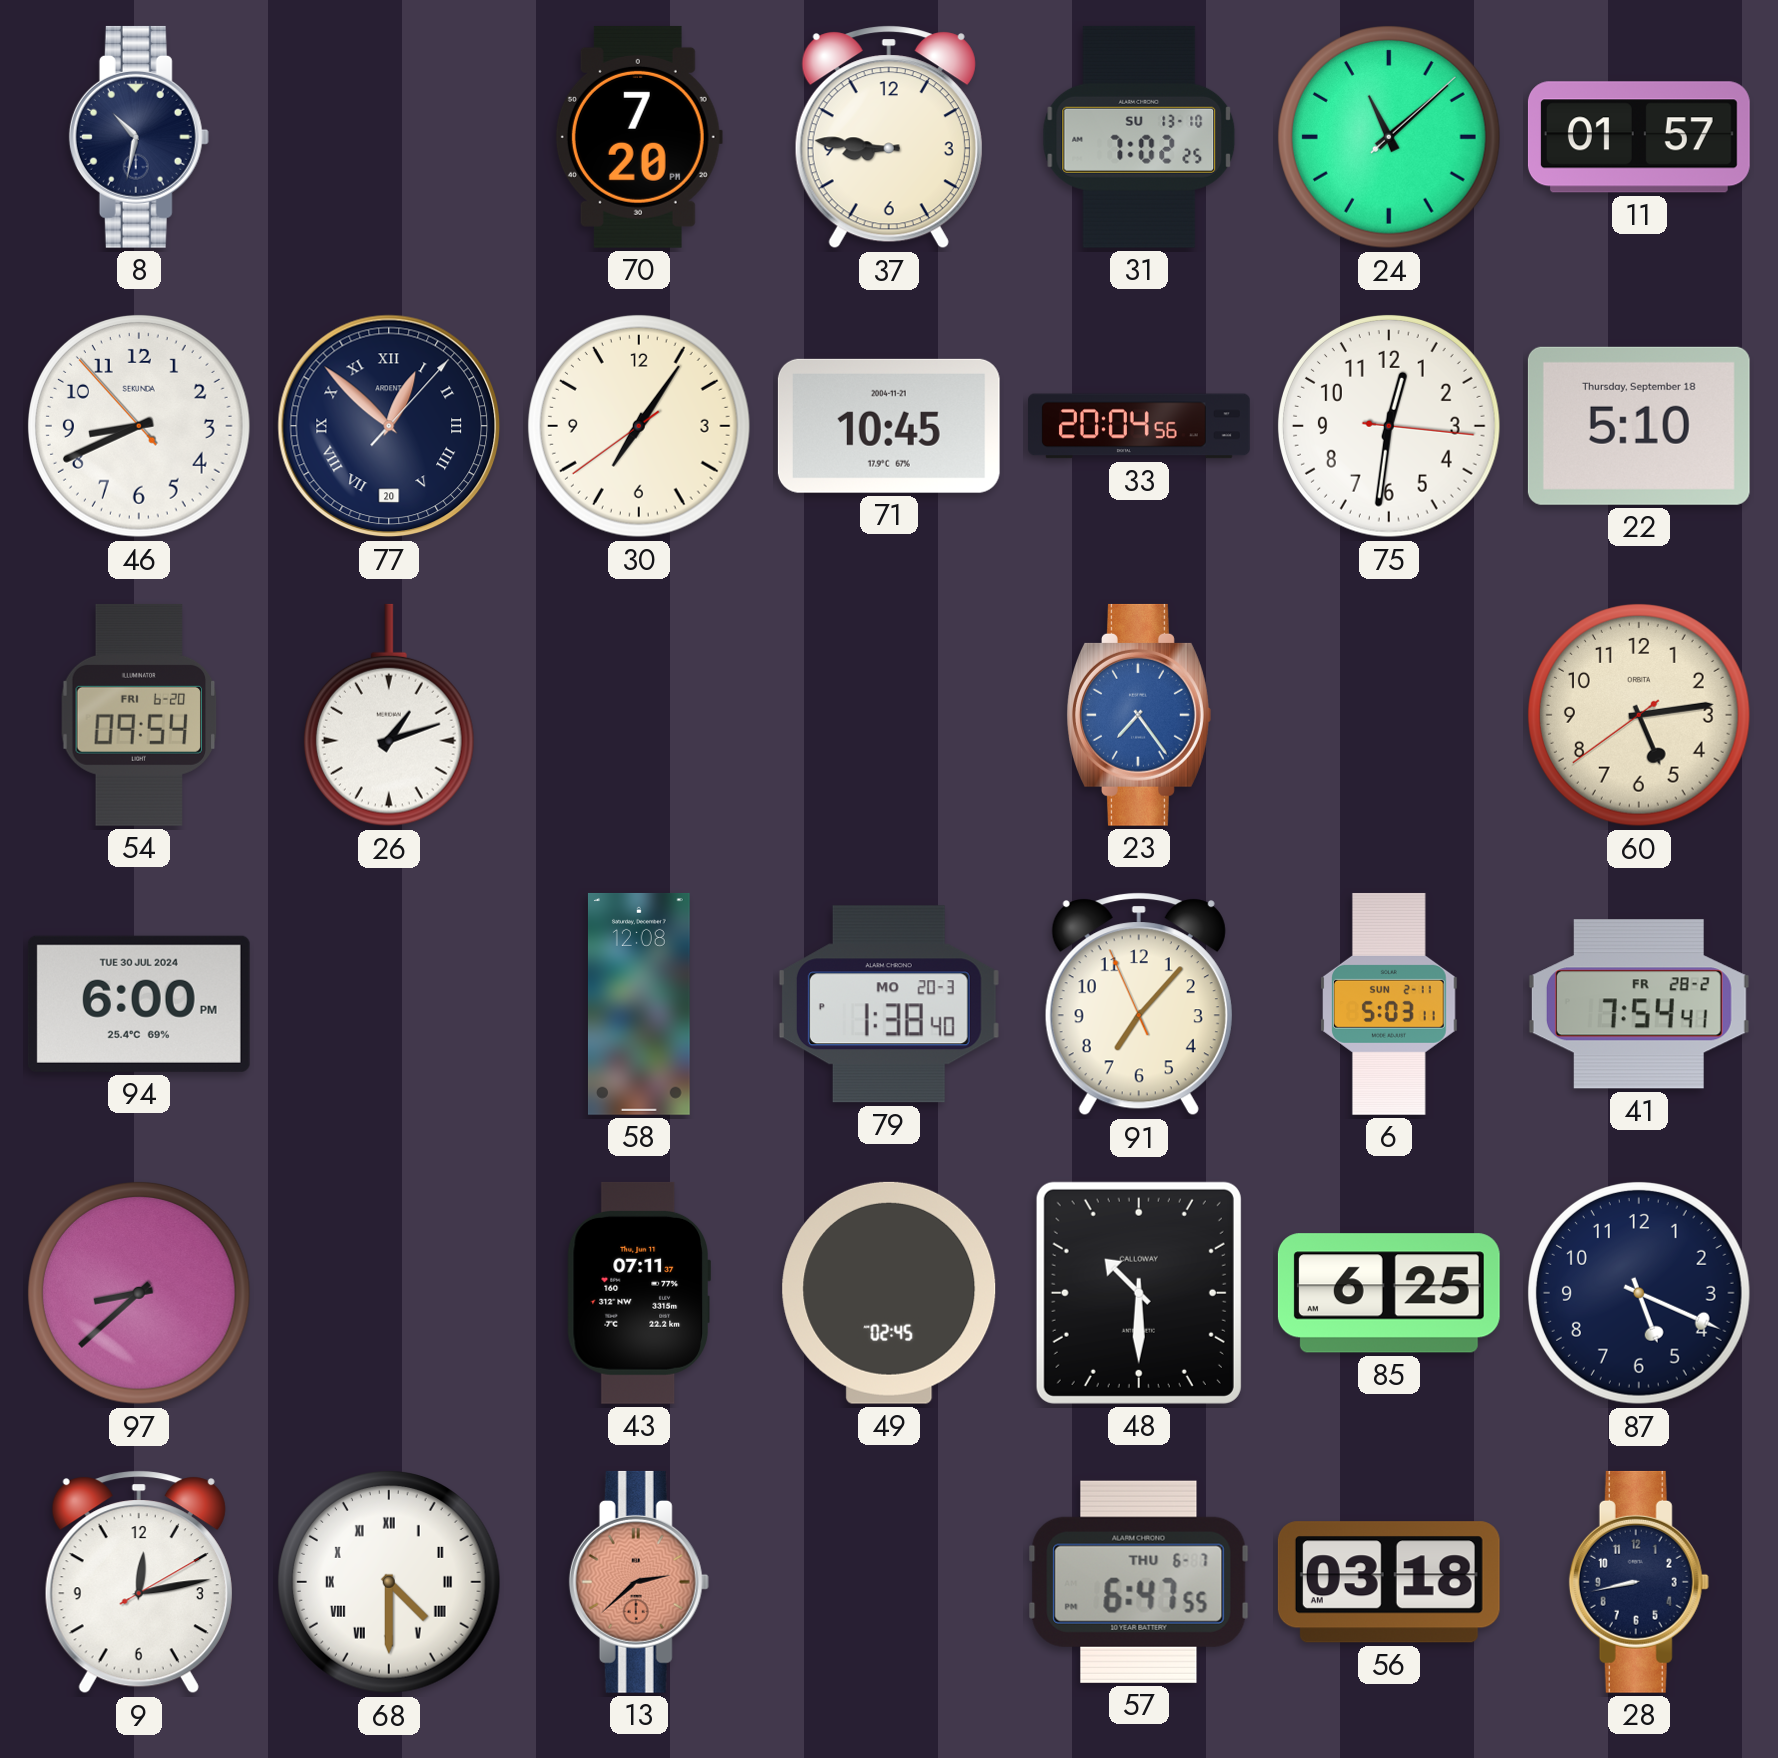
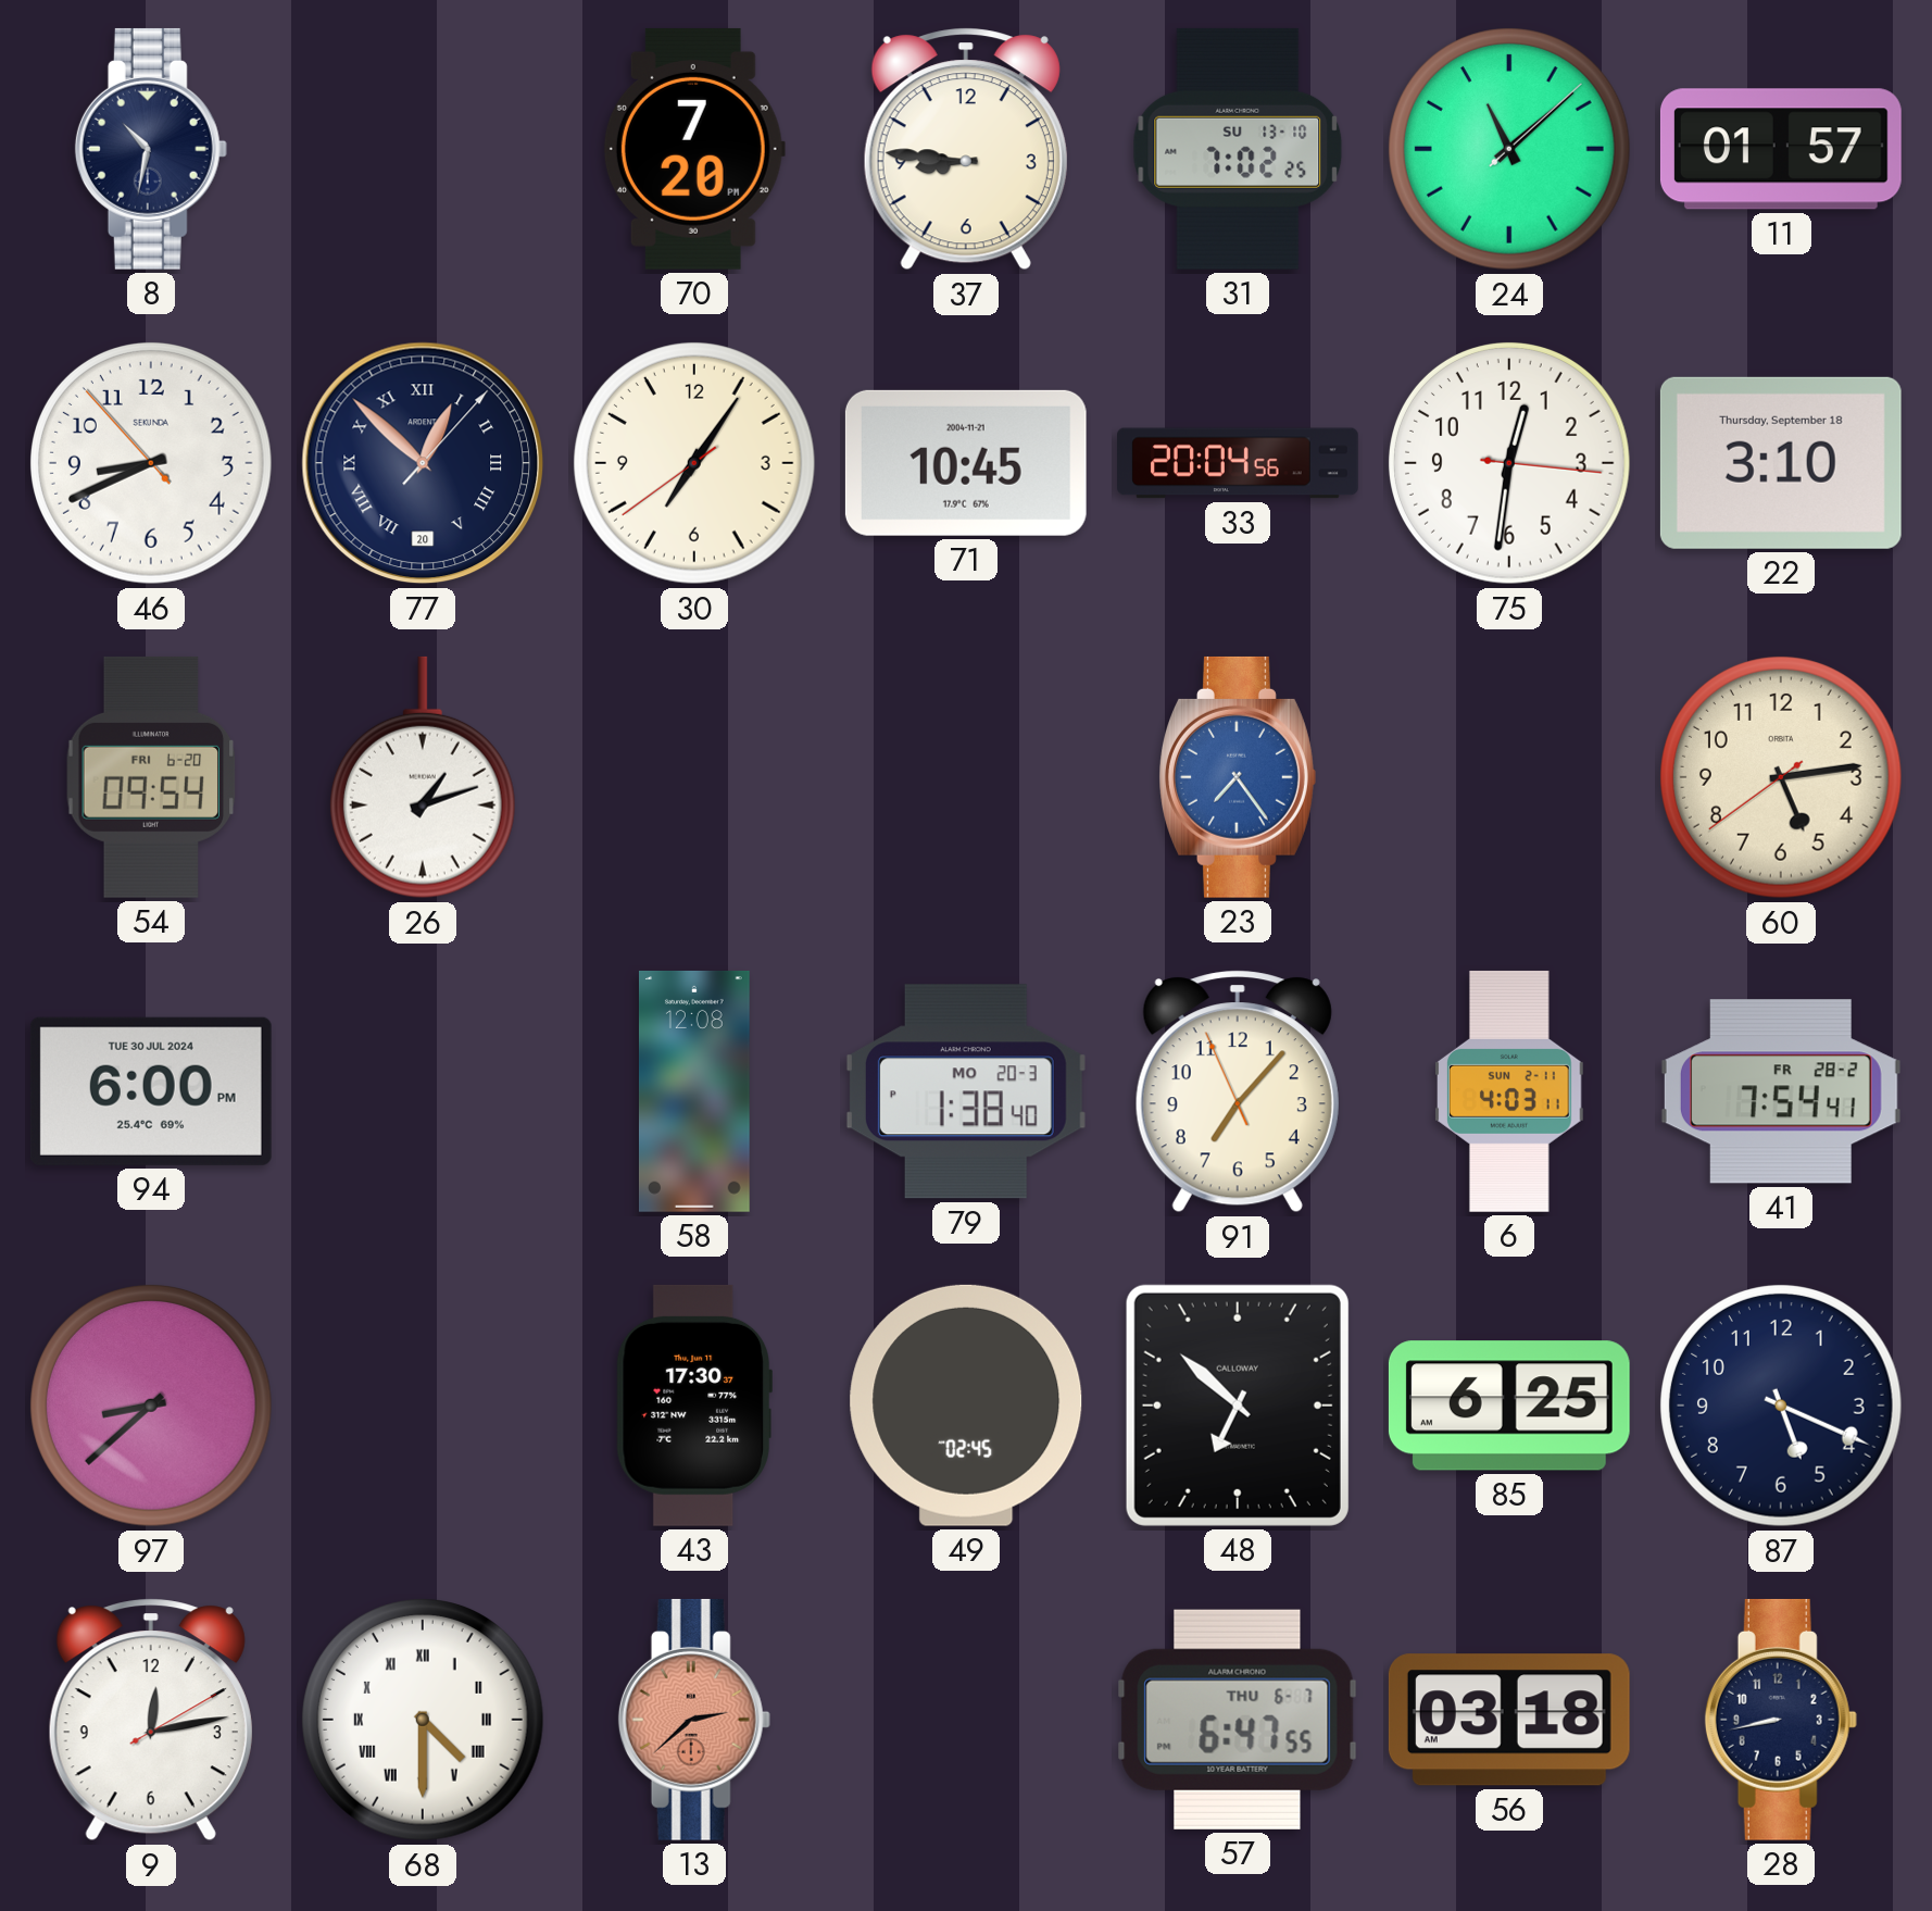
22: 5:10 -> 3:10 (1781, 463)
6: 5:03 -> 4:03 (1510, 1091)
43: 07:11 -> 17:30 (694, 1406)
48: 10:30 -> 6:52 (1238, 1406)
